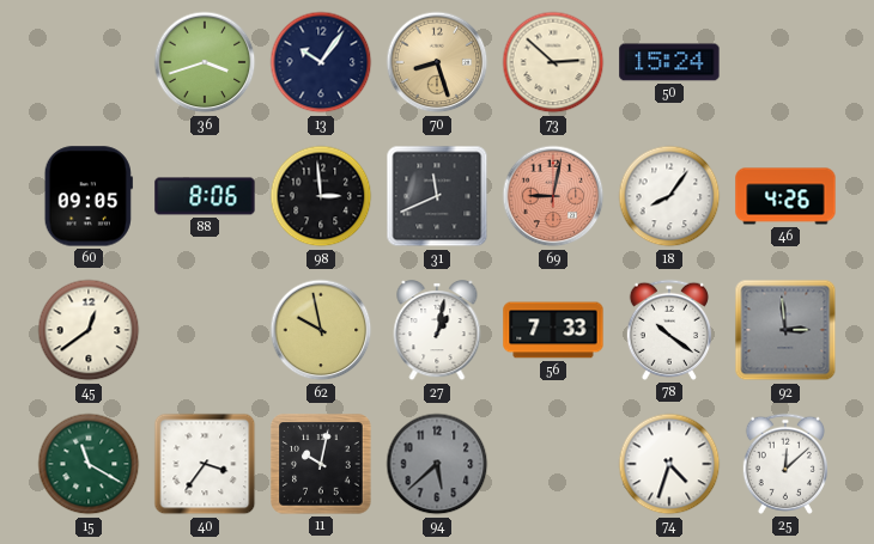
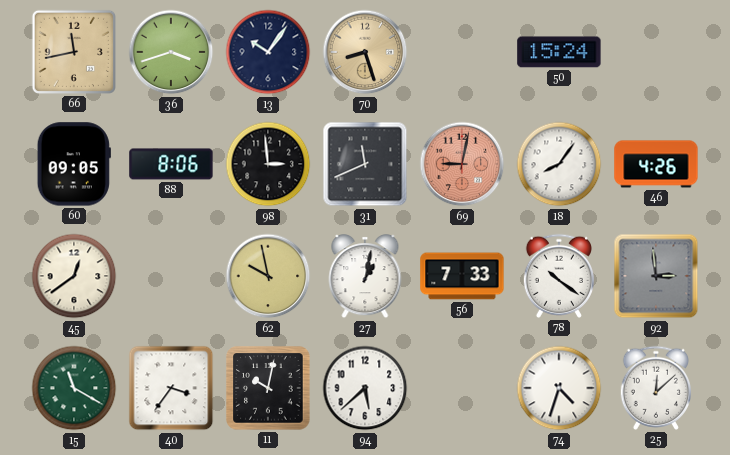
66: none -> 11:43 (74, 52)
73: 2:52 -> none (553, 62)
94 dial: grey -> white (365, 388)
